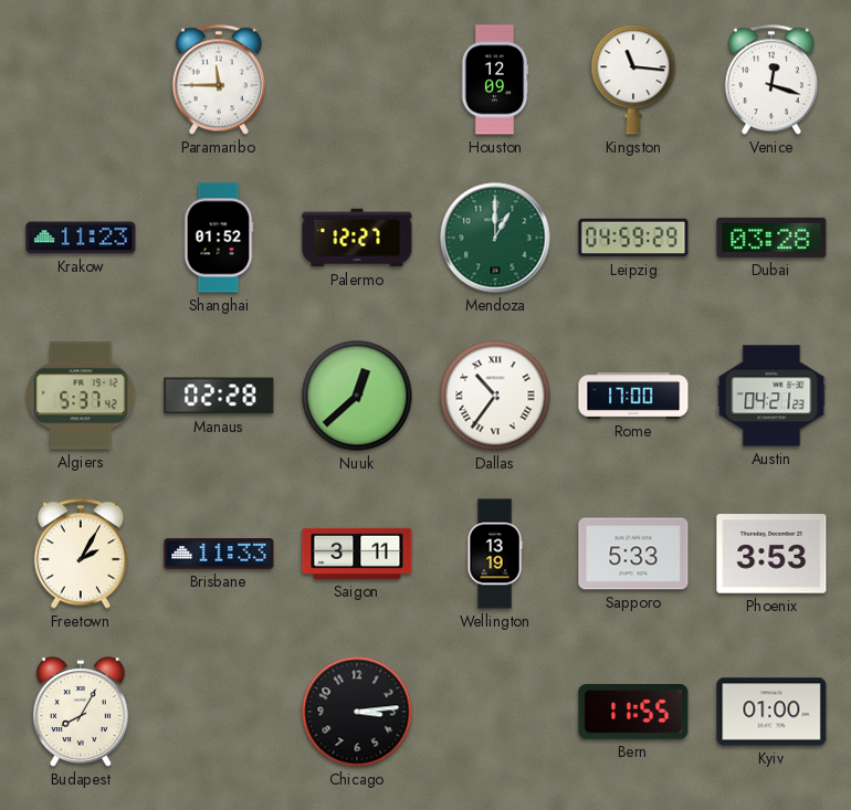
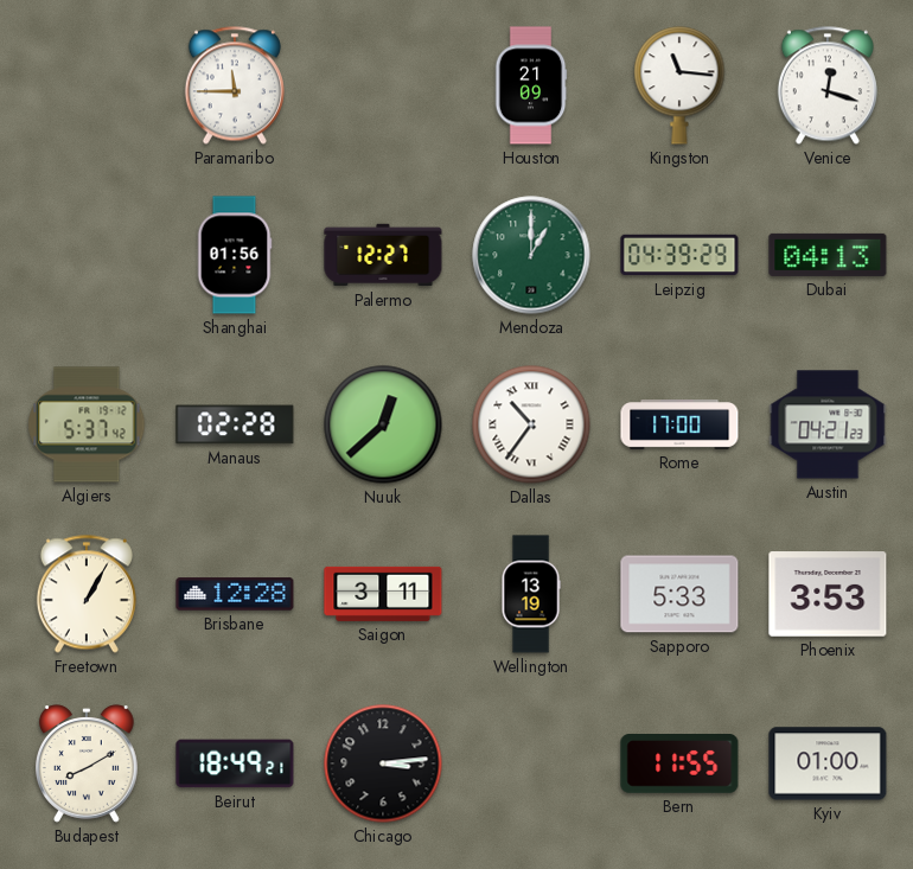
Houston: 12:09 -> 21:09 (531, 85)
Krakow: 11:23 -> none (81, 238)
Shanghai: 01:52 -> 01:56 (235, 255)
Leipzig: 04:59 -> 04:39 (679, 255)
Dubai: 03:28 -> 04:13 (828, 255)
Freetown: 2:05 -> 1:05 (87, 594)
Brisbane: 11:33 -> 12:28 (235, 594)
Budapest: 8:05 -> 8:10 (87, 763)
Beirut: none -> 18:49 (235, 763)
